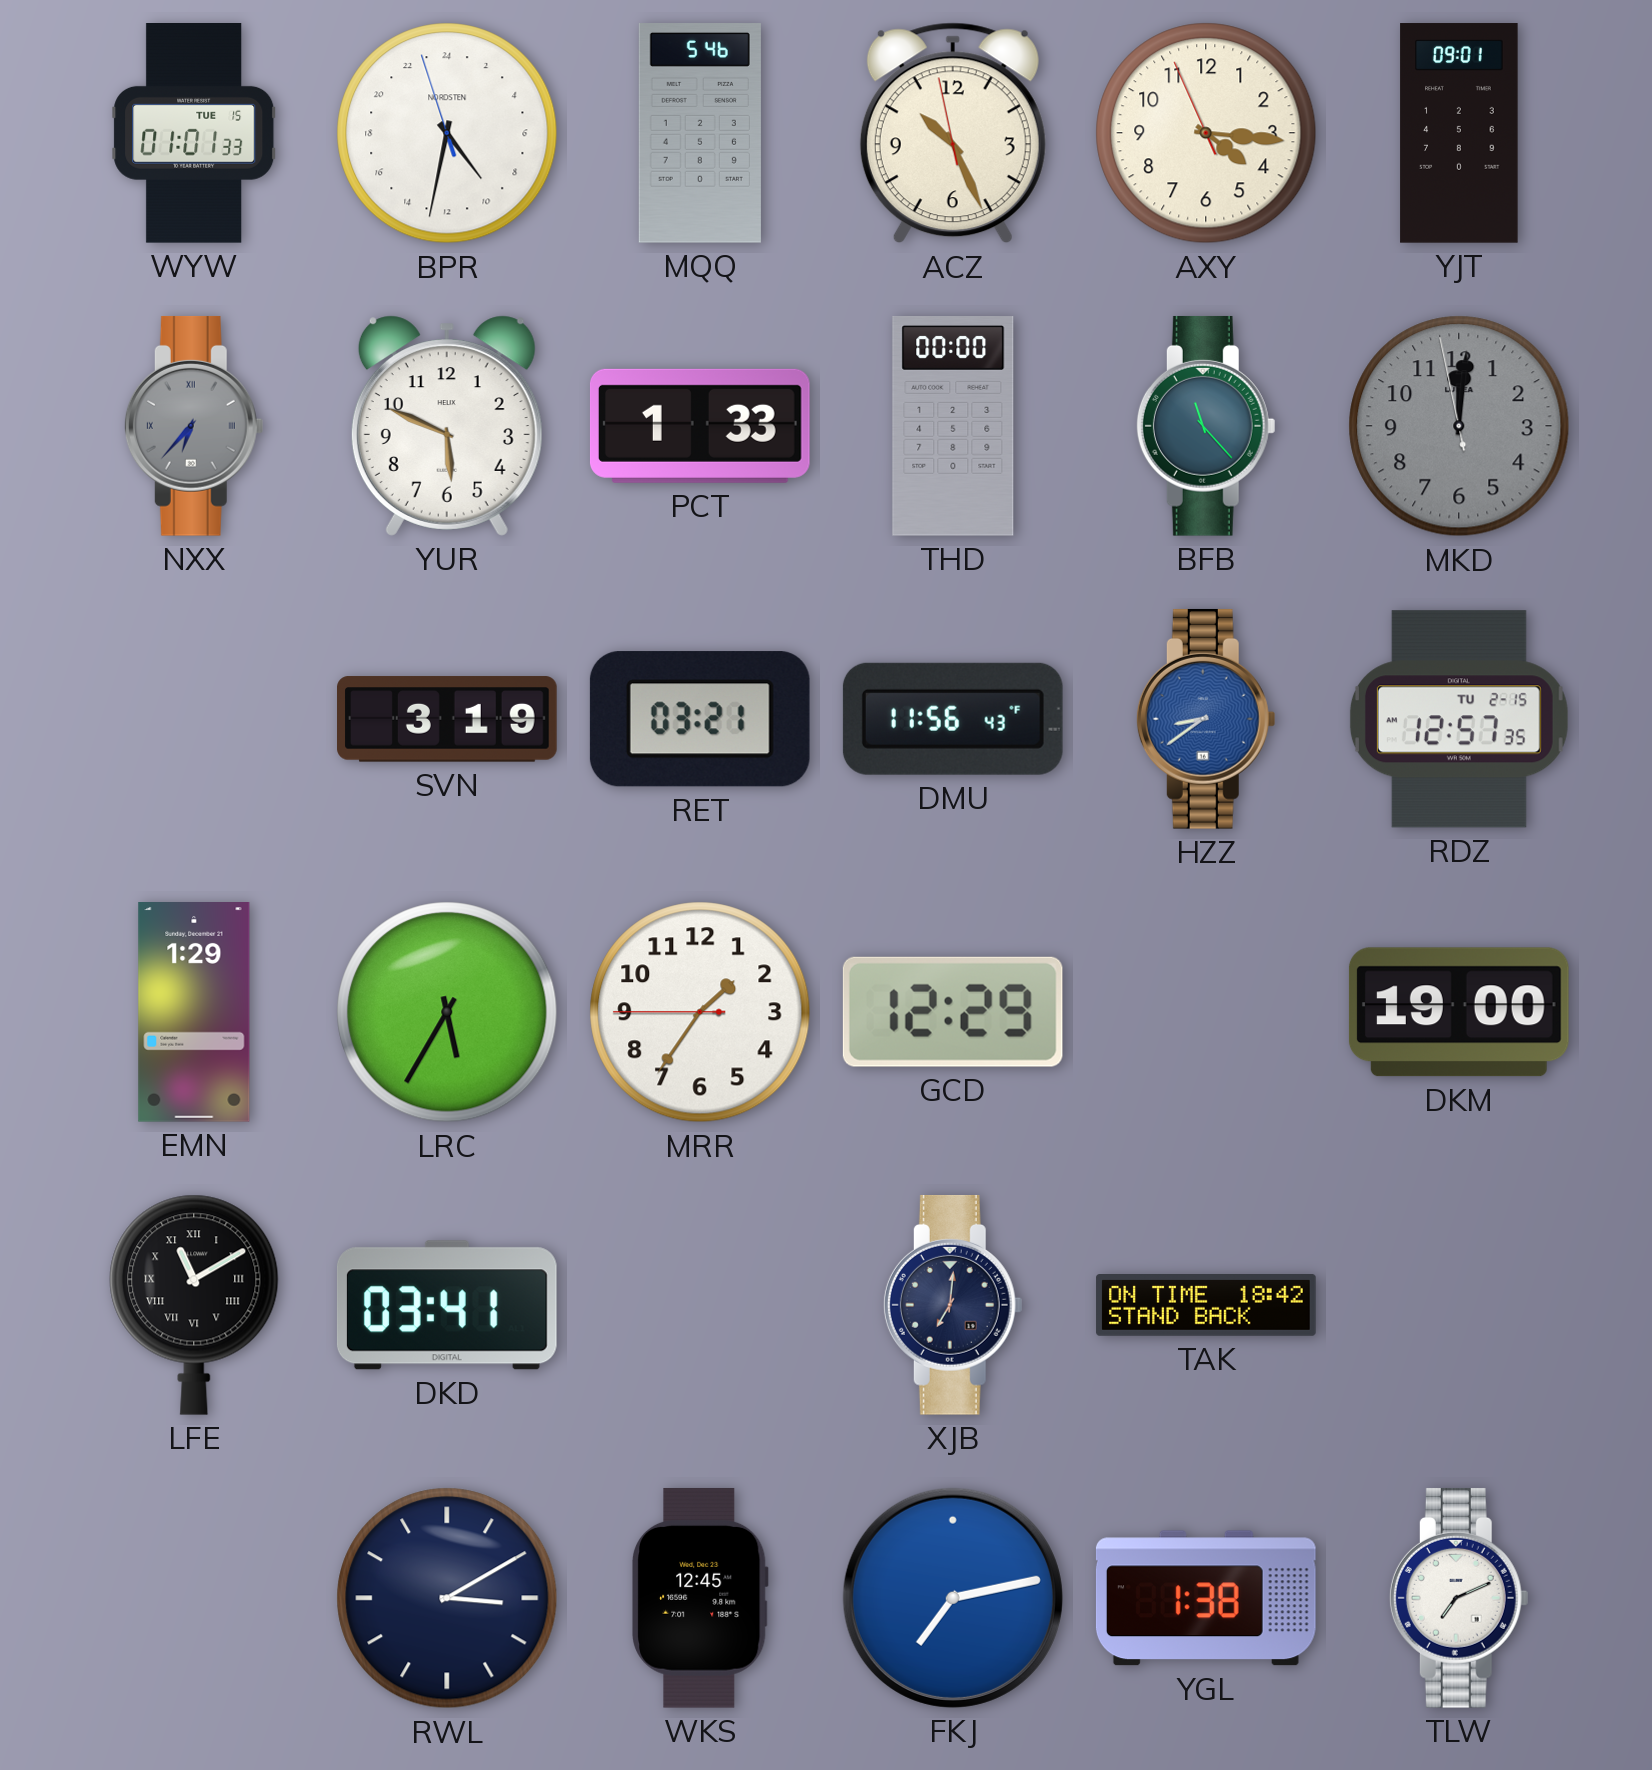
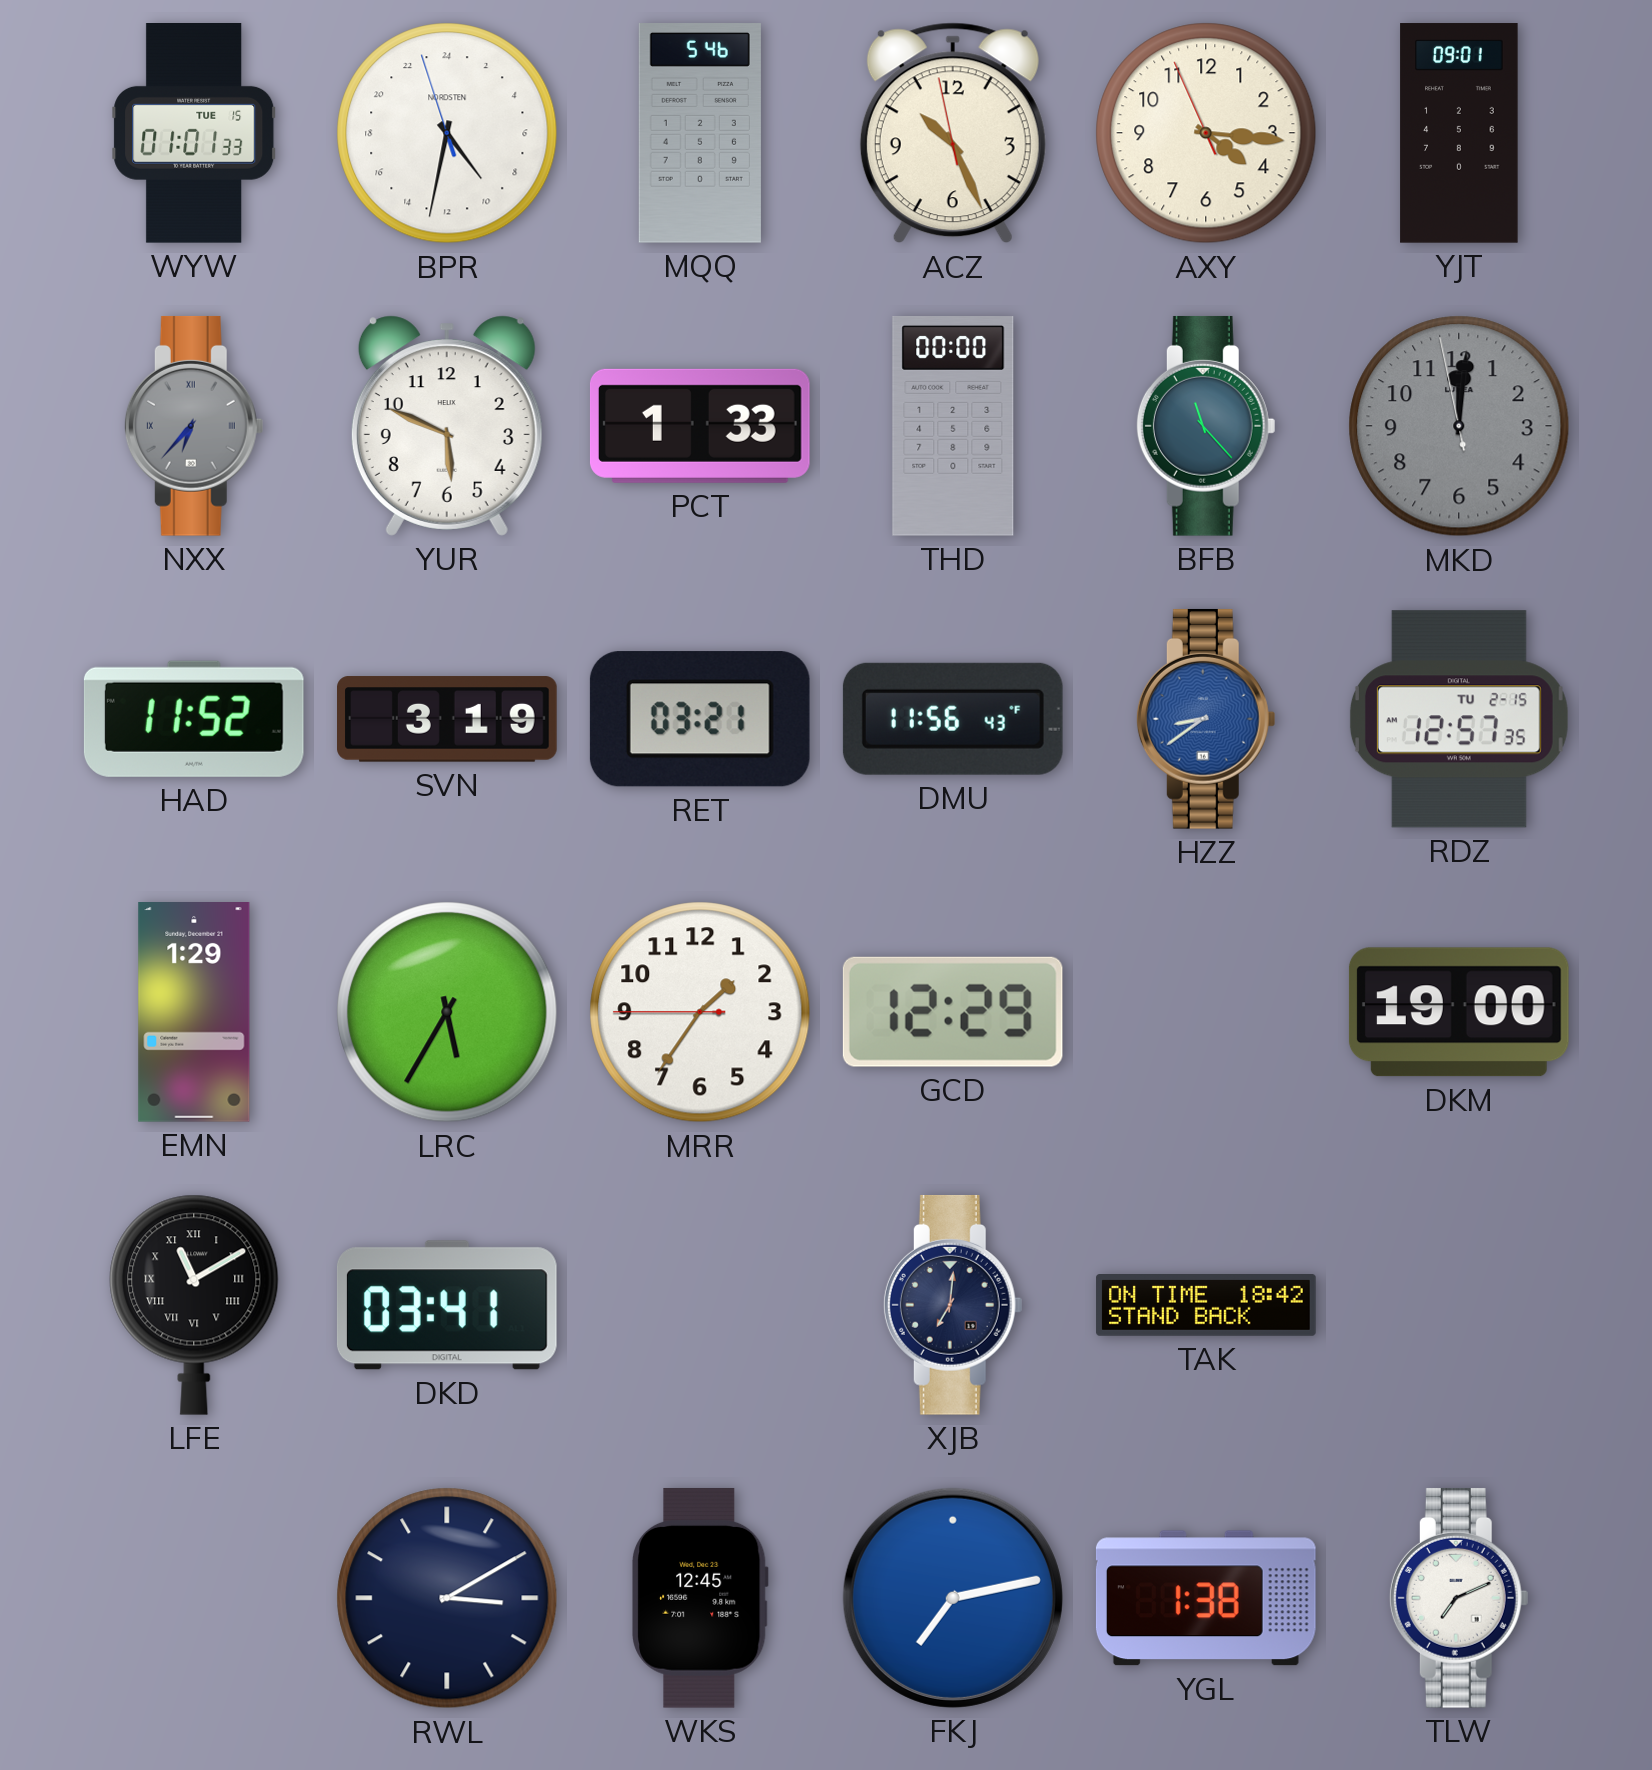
HAD: none -> 11:52 (194, 719)
